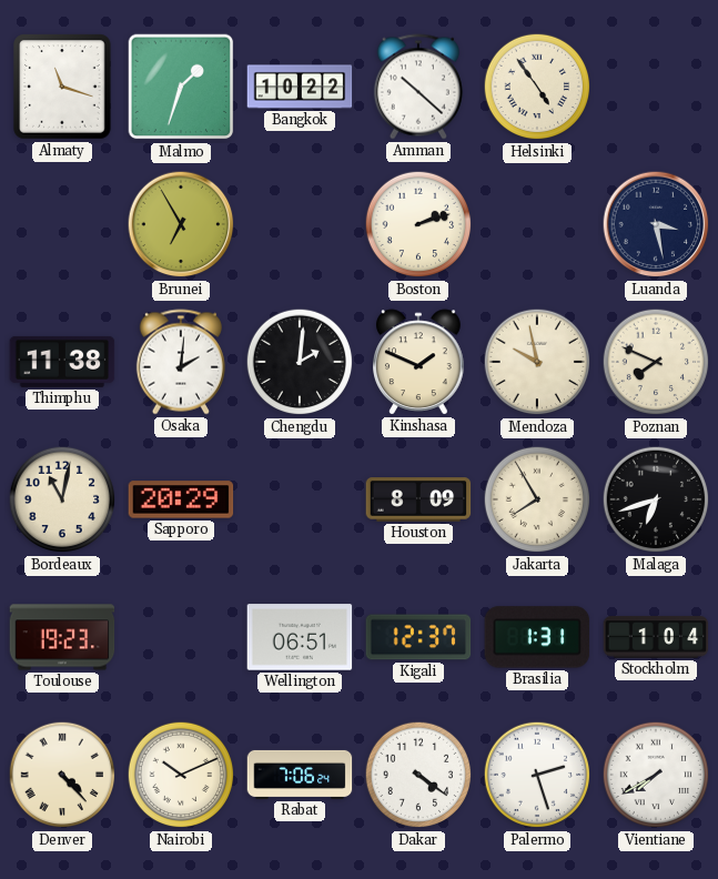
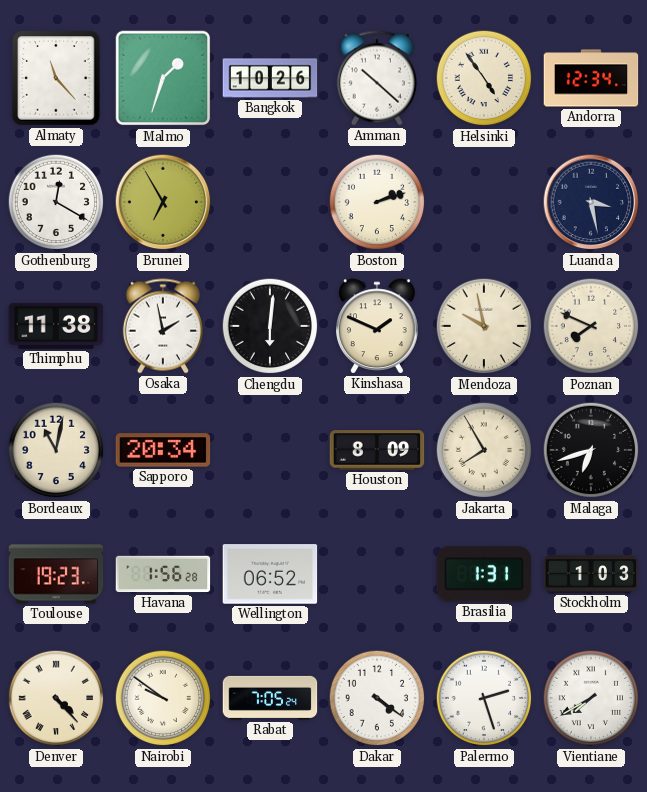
Almaty: 11:18 -> 11:23 (56, 78)
Bangkok: 10:22 -> 10:26 (270, 78)
Andorra: none -> 12:34 (591, 78)
Gothenburg: none -> 12:20 (56, 202)
Osaka: 2:01 -> 1:58 (163, 326)
Chengdu: 2:01 -> 6:01 (270, 326)
Sapporo: 20:29 -> 20:34 (163, 450)
Havana: none -> 1:56 (163, 574)
Wellington: 06:51 -> 06:52 (270, 574)
Kigali: 12:37 -> none (418, 637)
Stockholm: 1:04 -> 1:03 (591, 574)
Nairobi: 10:11 -> 9:51 (163, 698)
Rabat: 7:06 -> 7:05 (270, 698)
